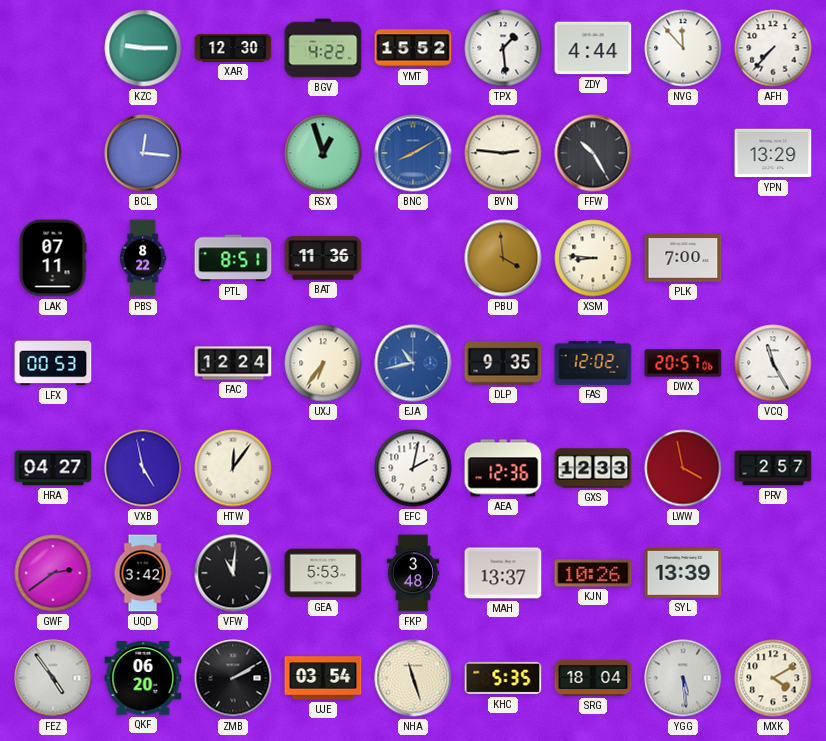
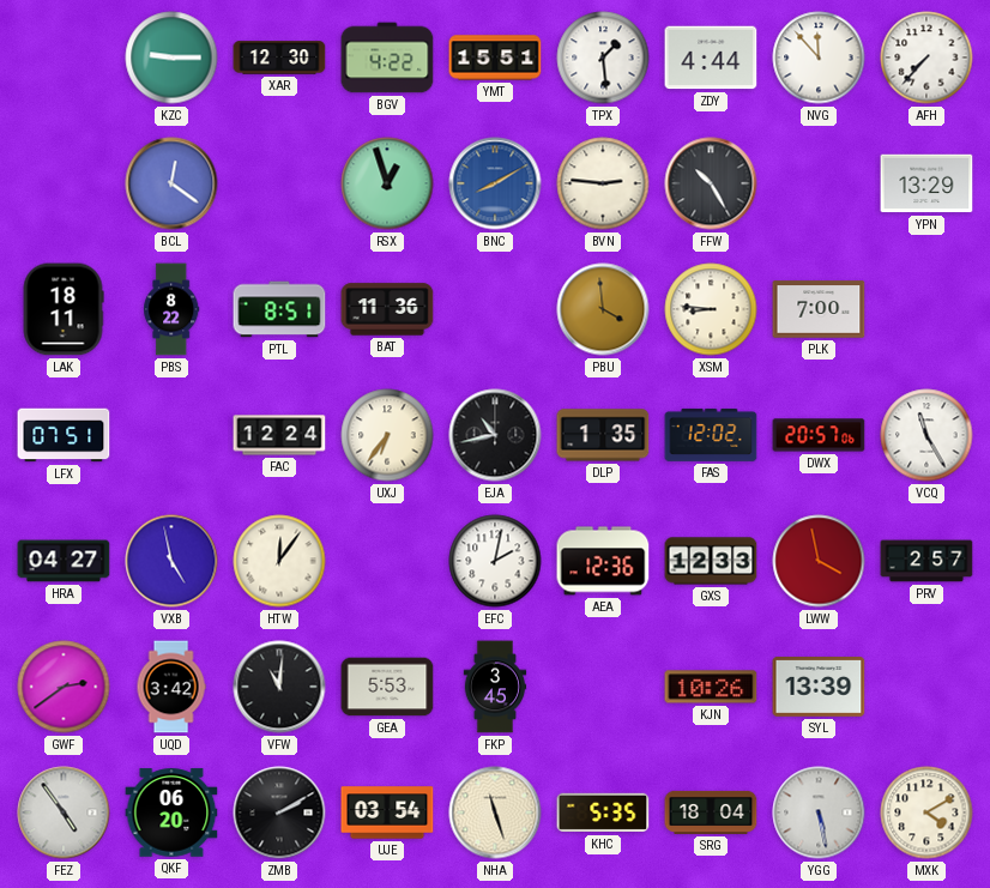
YMT: 15:52 -> 15:51 (495, 58)
BCL: 12:16 -> 12:21 (171, 183)
LAK: 07:11 -> 18:11 (64, 309)
LFX: 00:53 -> 07:51 (64, 435)
EJA dial: blue -> black (495, 435)
DLP: 9:35 -> 1:35 (603, 435)
FKP: 3:48 -> 3:45 (495, 687)
MAH: 13:37 -> none (503, 573)
YGG: 5:29 -> 5:28 (819, 813)
